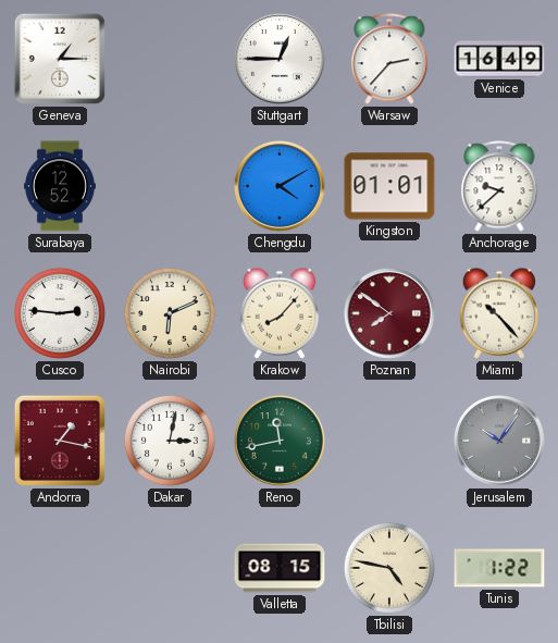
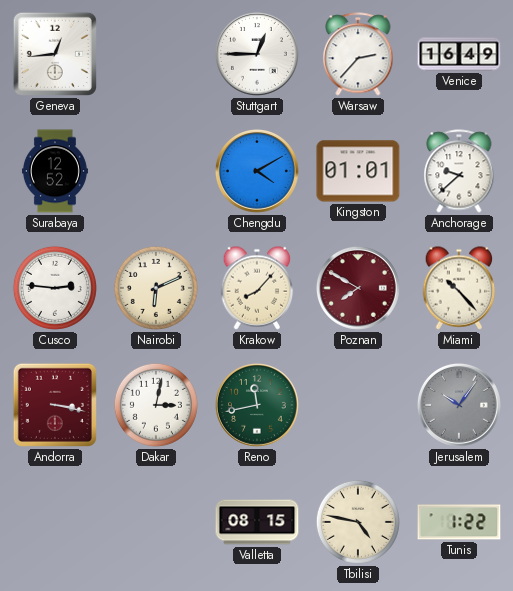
Geneva: 1:15 -> 12:44 (55, 54)
Poznan: 7:51 -> 7:50 (358, 288)
Andorra: 1:17 -> 3:17 (55, 405)
